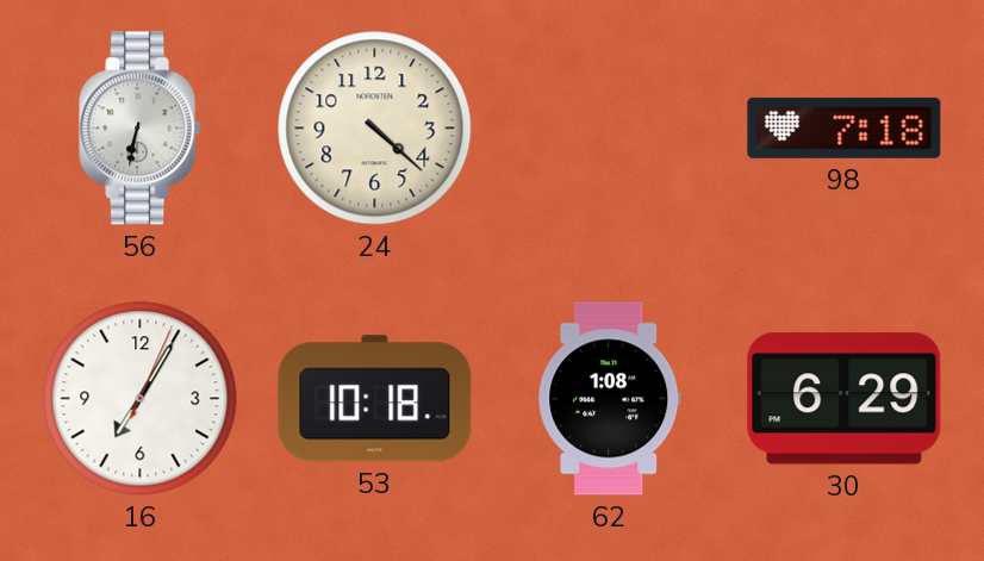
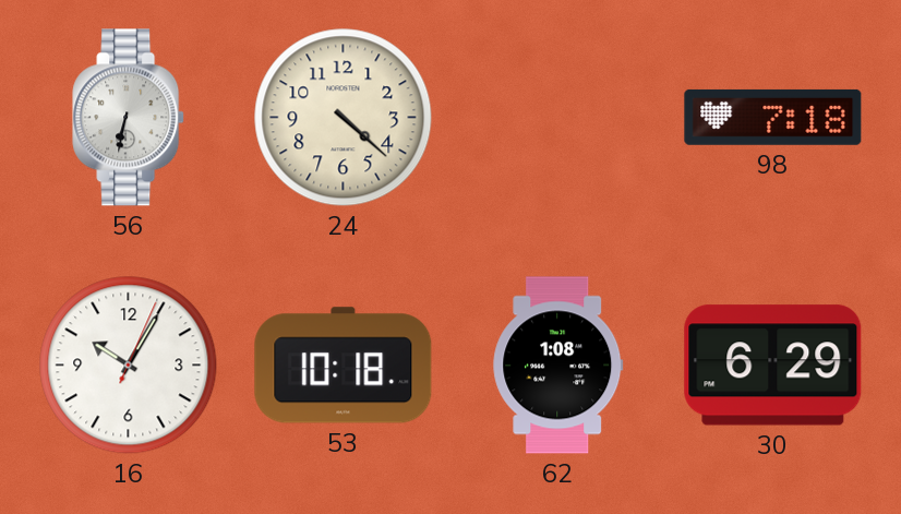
16: 7:05 -> 10:05 (129, 366)
